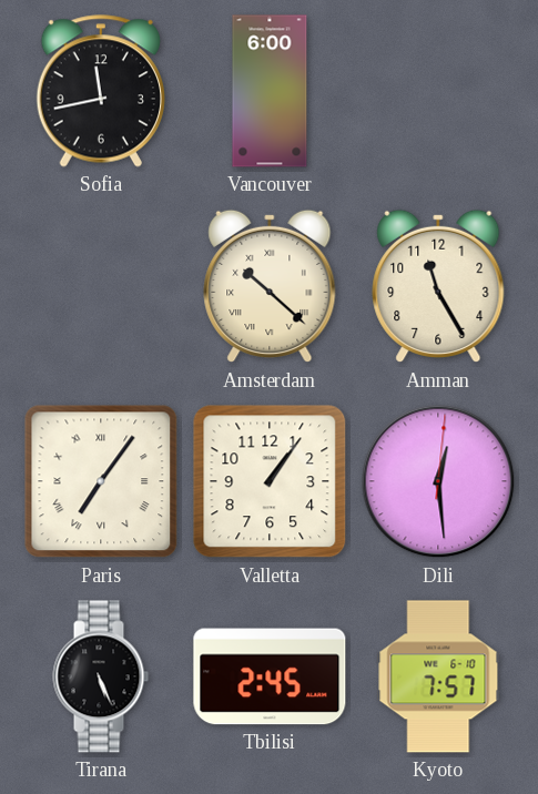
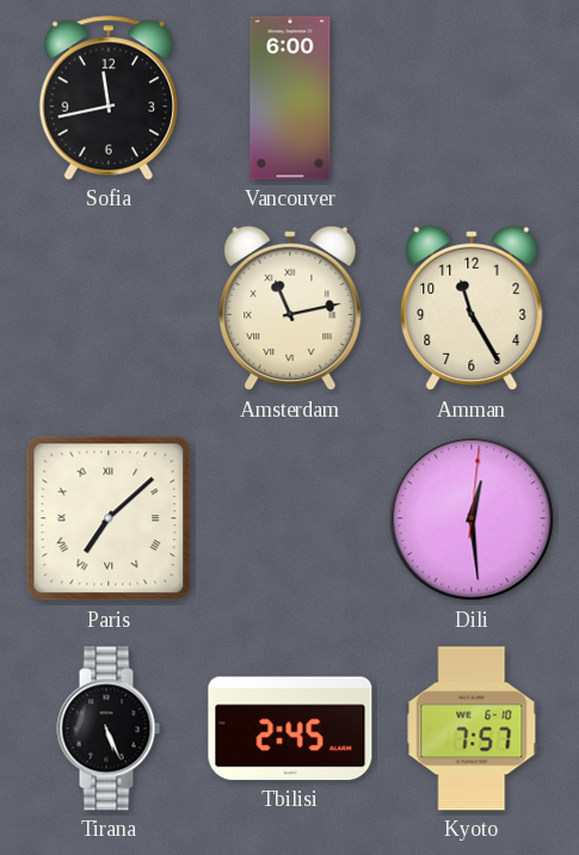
Amsterdam: 10:22 -> 11:13 (290, 308)
Paris: 7:06 -> 7:08 (109, 518)
Valletta: 1:06 -> none (270, 481)
